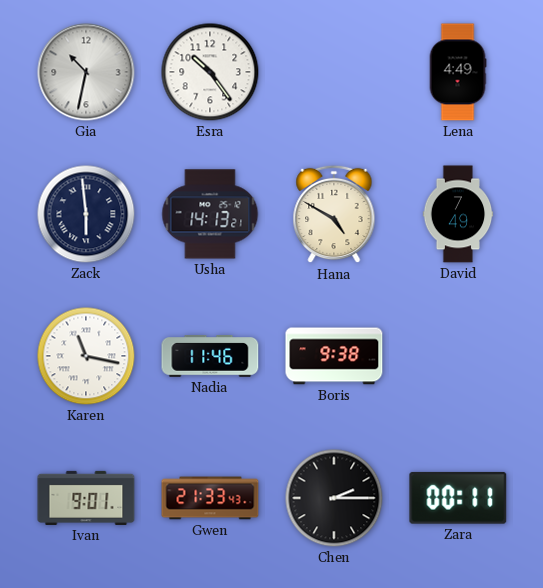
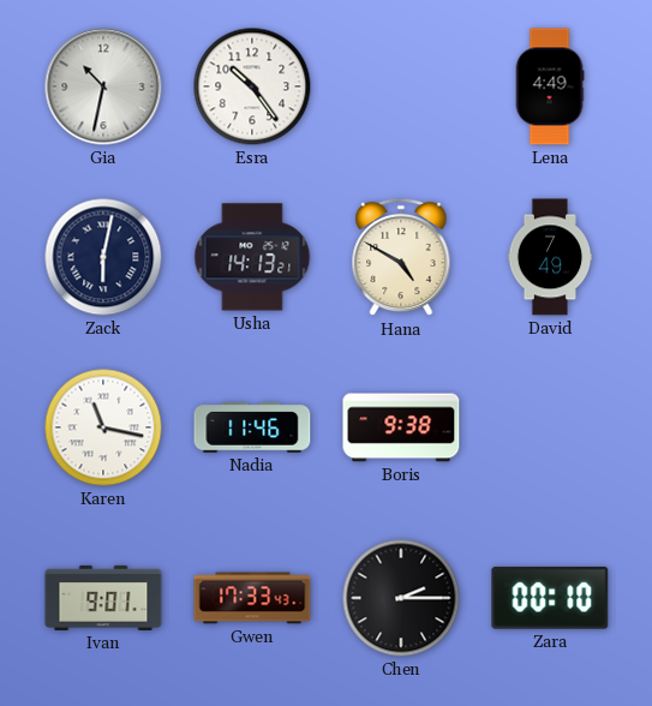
Zack: 5:59 -> 6:02 (103, 257)
Gwen: 21:33 -> 17:33 (252, 598)
Zara: 00:11 -> 00:10 (550, 598)
